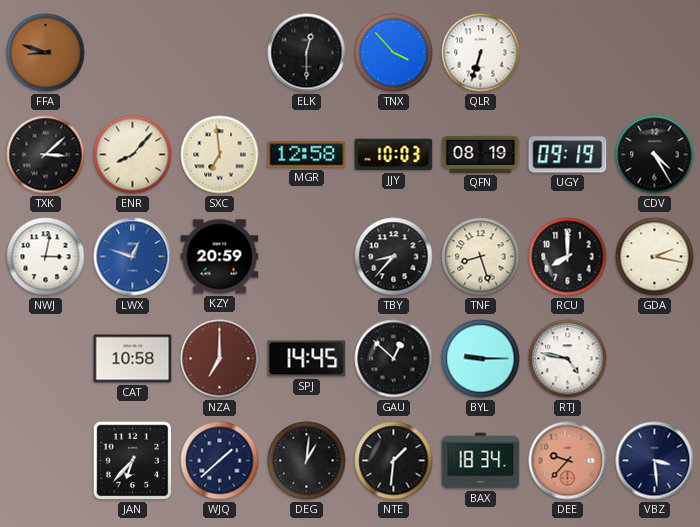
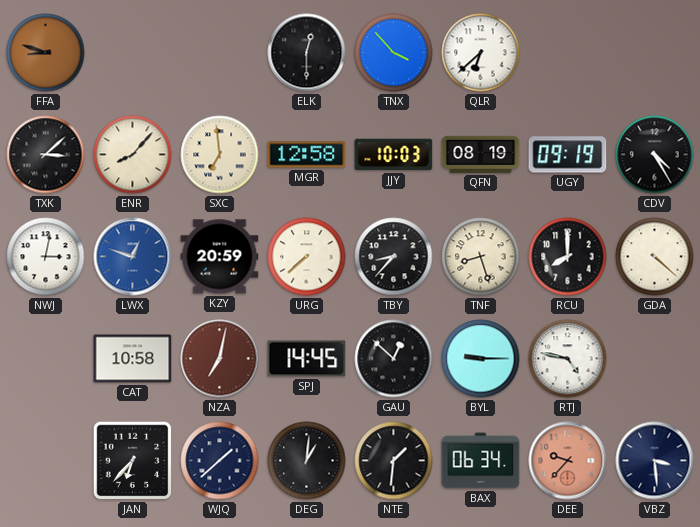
QLR: 6:33 -> 6:38 (481, 53)
URG: none -> 7:38 (307, 257)
GDA: 2:17 -> 4:22 (655, 257)
NZA: 7:00 -> 7:02 (220, 359)
BAX: 18:34 -> 06:34 (481, 461)
